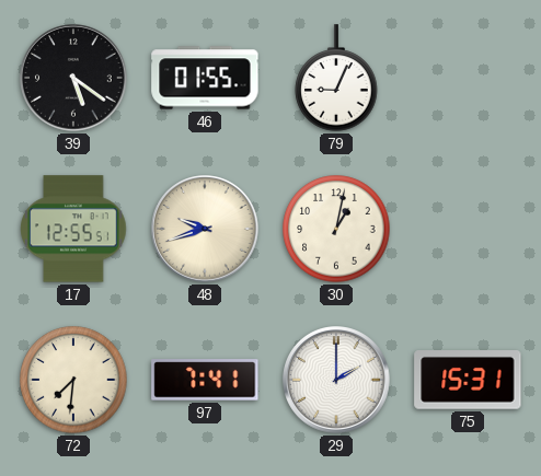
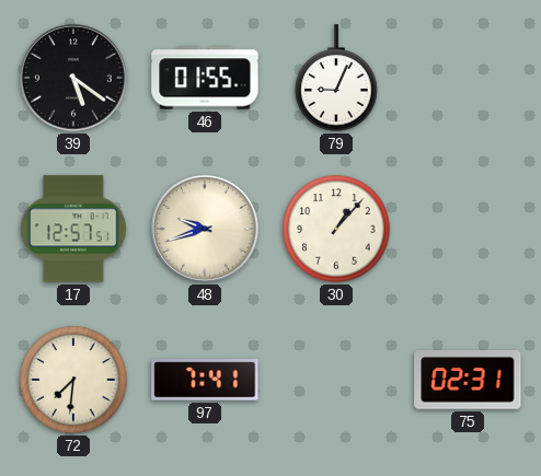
17: 12:55 -> 12:57 (73, 229)
30: 1:02 -> 1:07 (336, 229)
29: 2:00 -> none (336, 380)
75: 15:31 -> 02:31 (468, 381)
